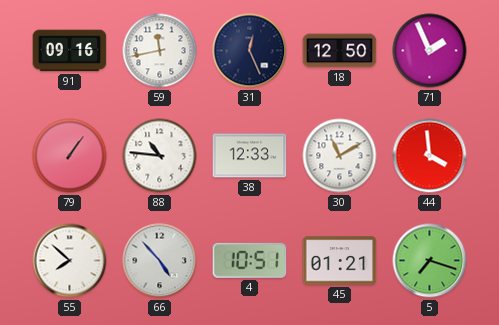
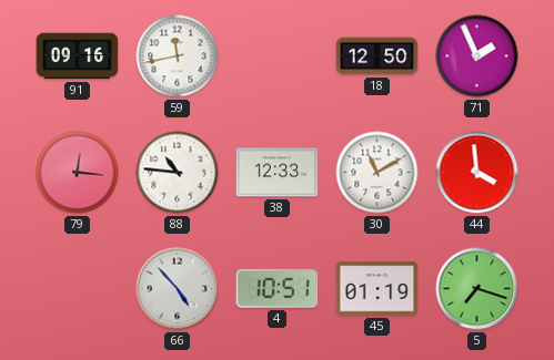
31: 12:26 -> none (250, 51)
79: 1:06 -> 12:16 (78, 173)
55: 7:52 -> none (70, 261)
45: 01:21 -> 01:19 (377, 289)
